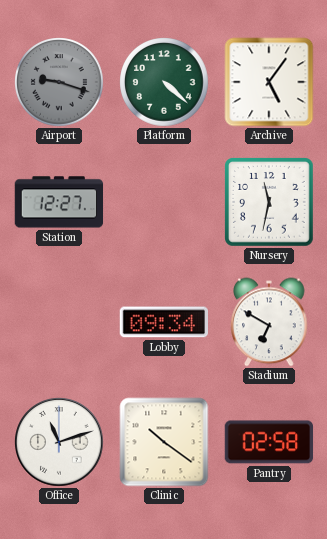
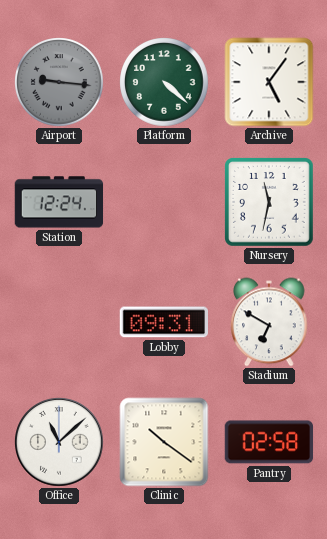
Airport: 9:18 -> 9:16 (59, 82)
Station: 12:27 -> 12:24 (59, 202)
Lobby: 09:34 -> 09:31 (163, 322)
Office: 11:12 -> 11:08 (59, 442)
